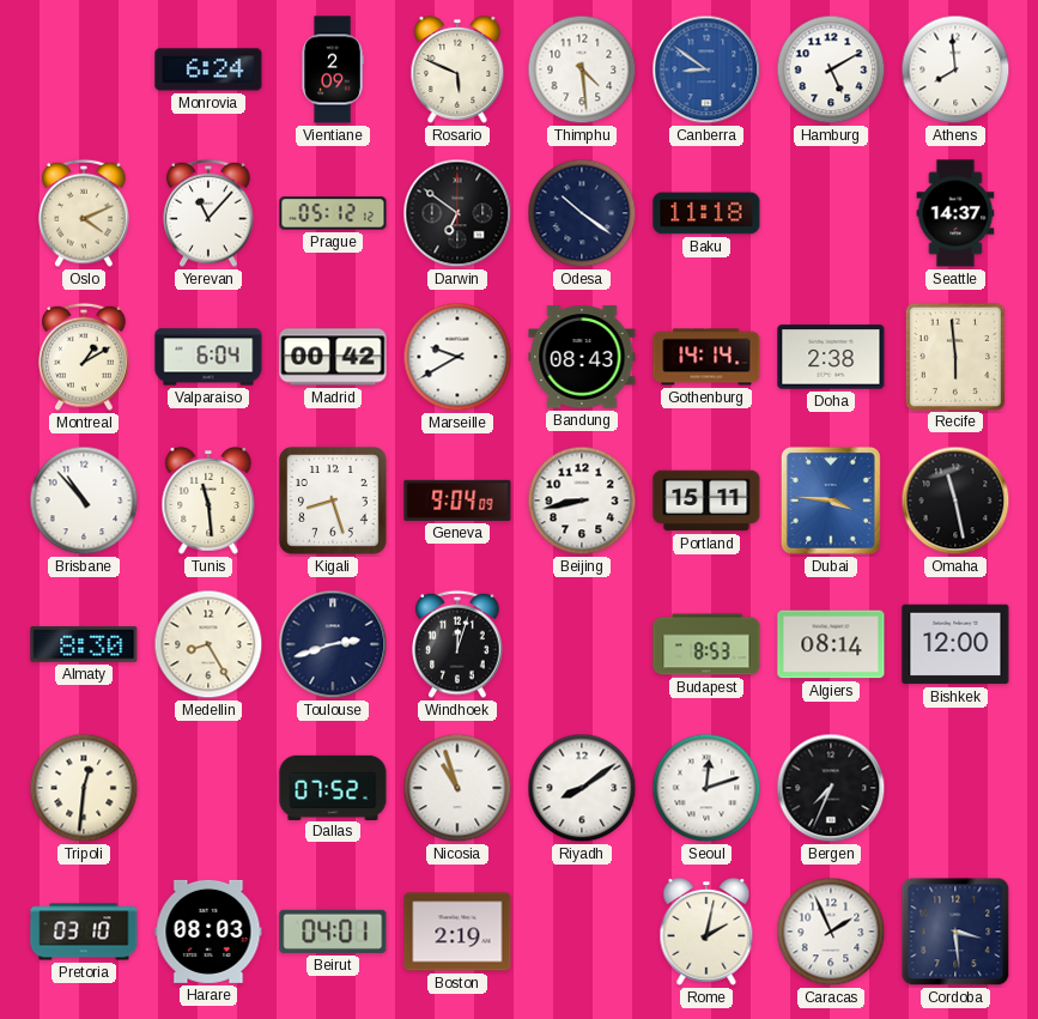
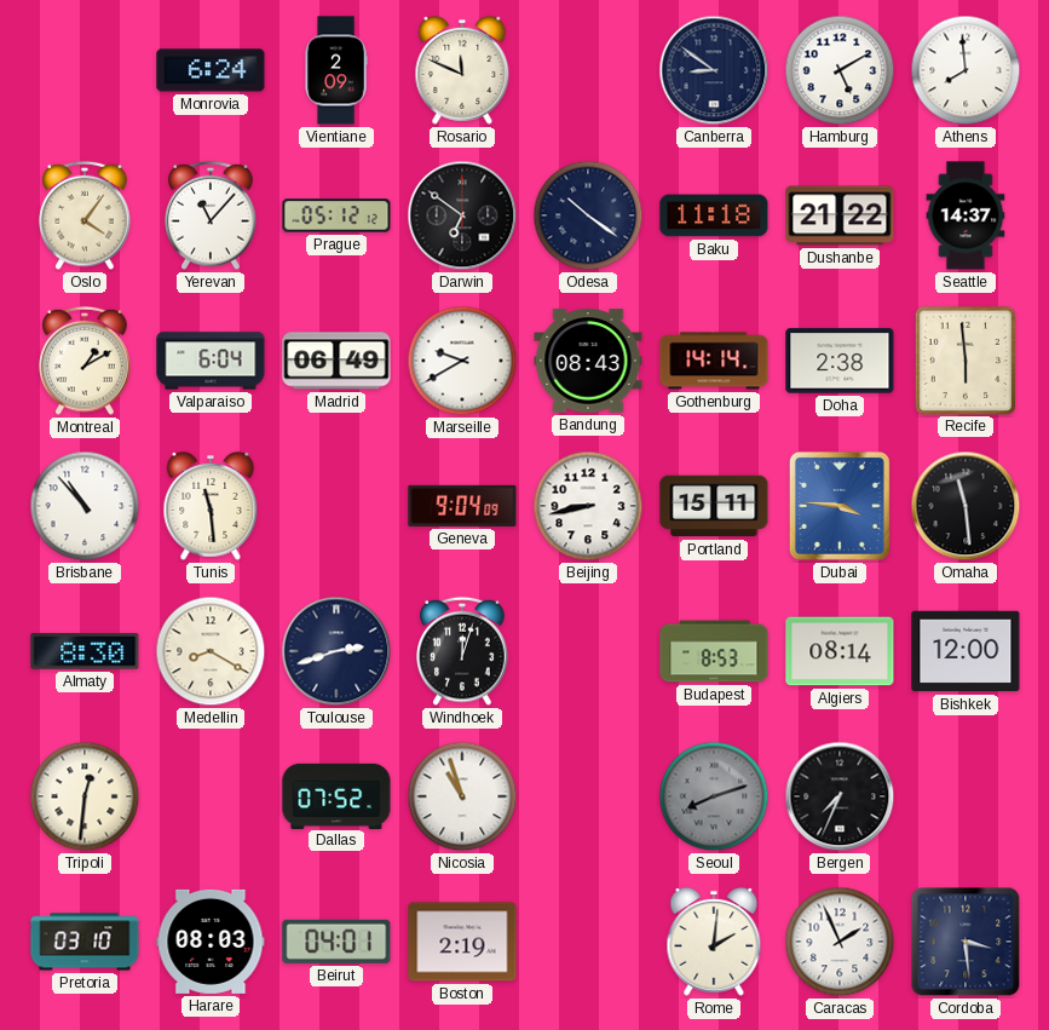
Rosario: 5:49 -> 11:49 (462, 70)
Thimphu: 4:29 -> none (582, 69)
Canberra dial: blue -> navy (714, 70)
Oslo: 4:11 -> 4:06 (85, 215)
Dushanbe: none -> 21:22 (840, 215)
Madrid: 00:42 -> 06:49 (336, 361)
Kigali: 8:27 -> none (333, 501)
Omaha: 11:28 -> 11:29 (966, 506)
Medellin: 8:25 -> 8:20 (211, 651)
Riyadh: 8:09 -> none (582, 788)
Seoul: 12:12 -> 8:12 (714, 796)
Seoul dial: white -> grey (714, 796)
Rome: 2:02 -> 2:01 (714, 942)
